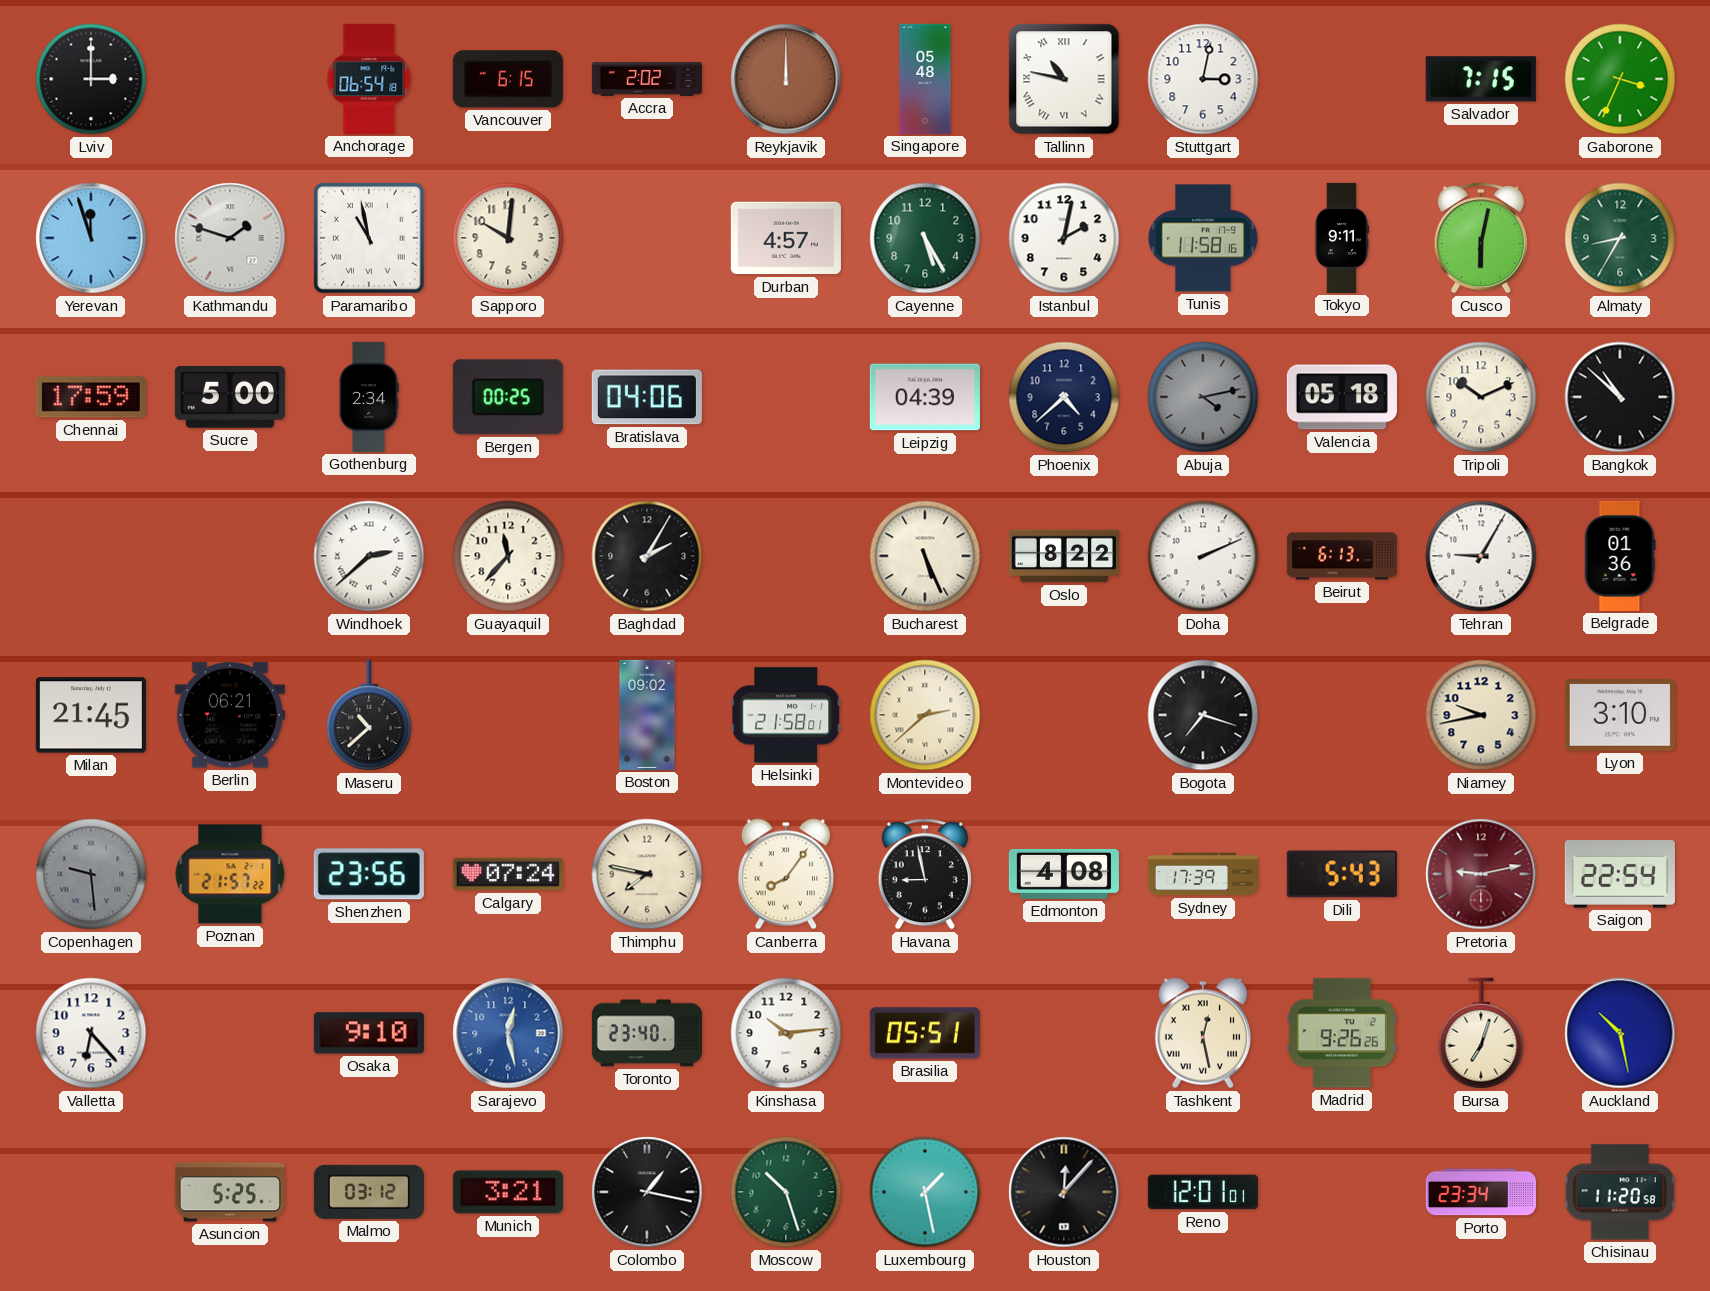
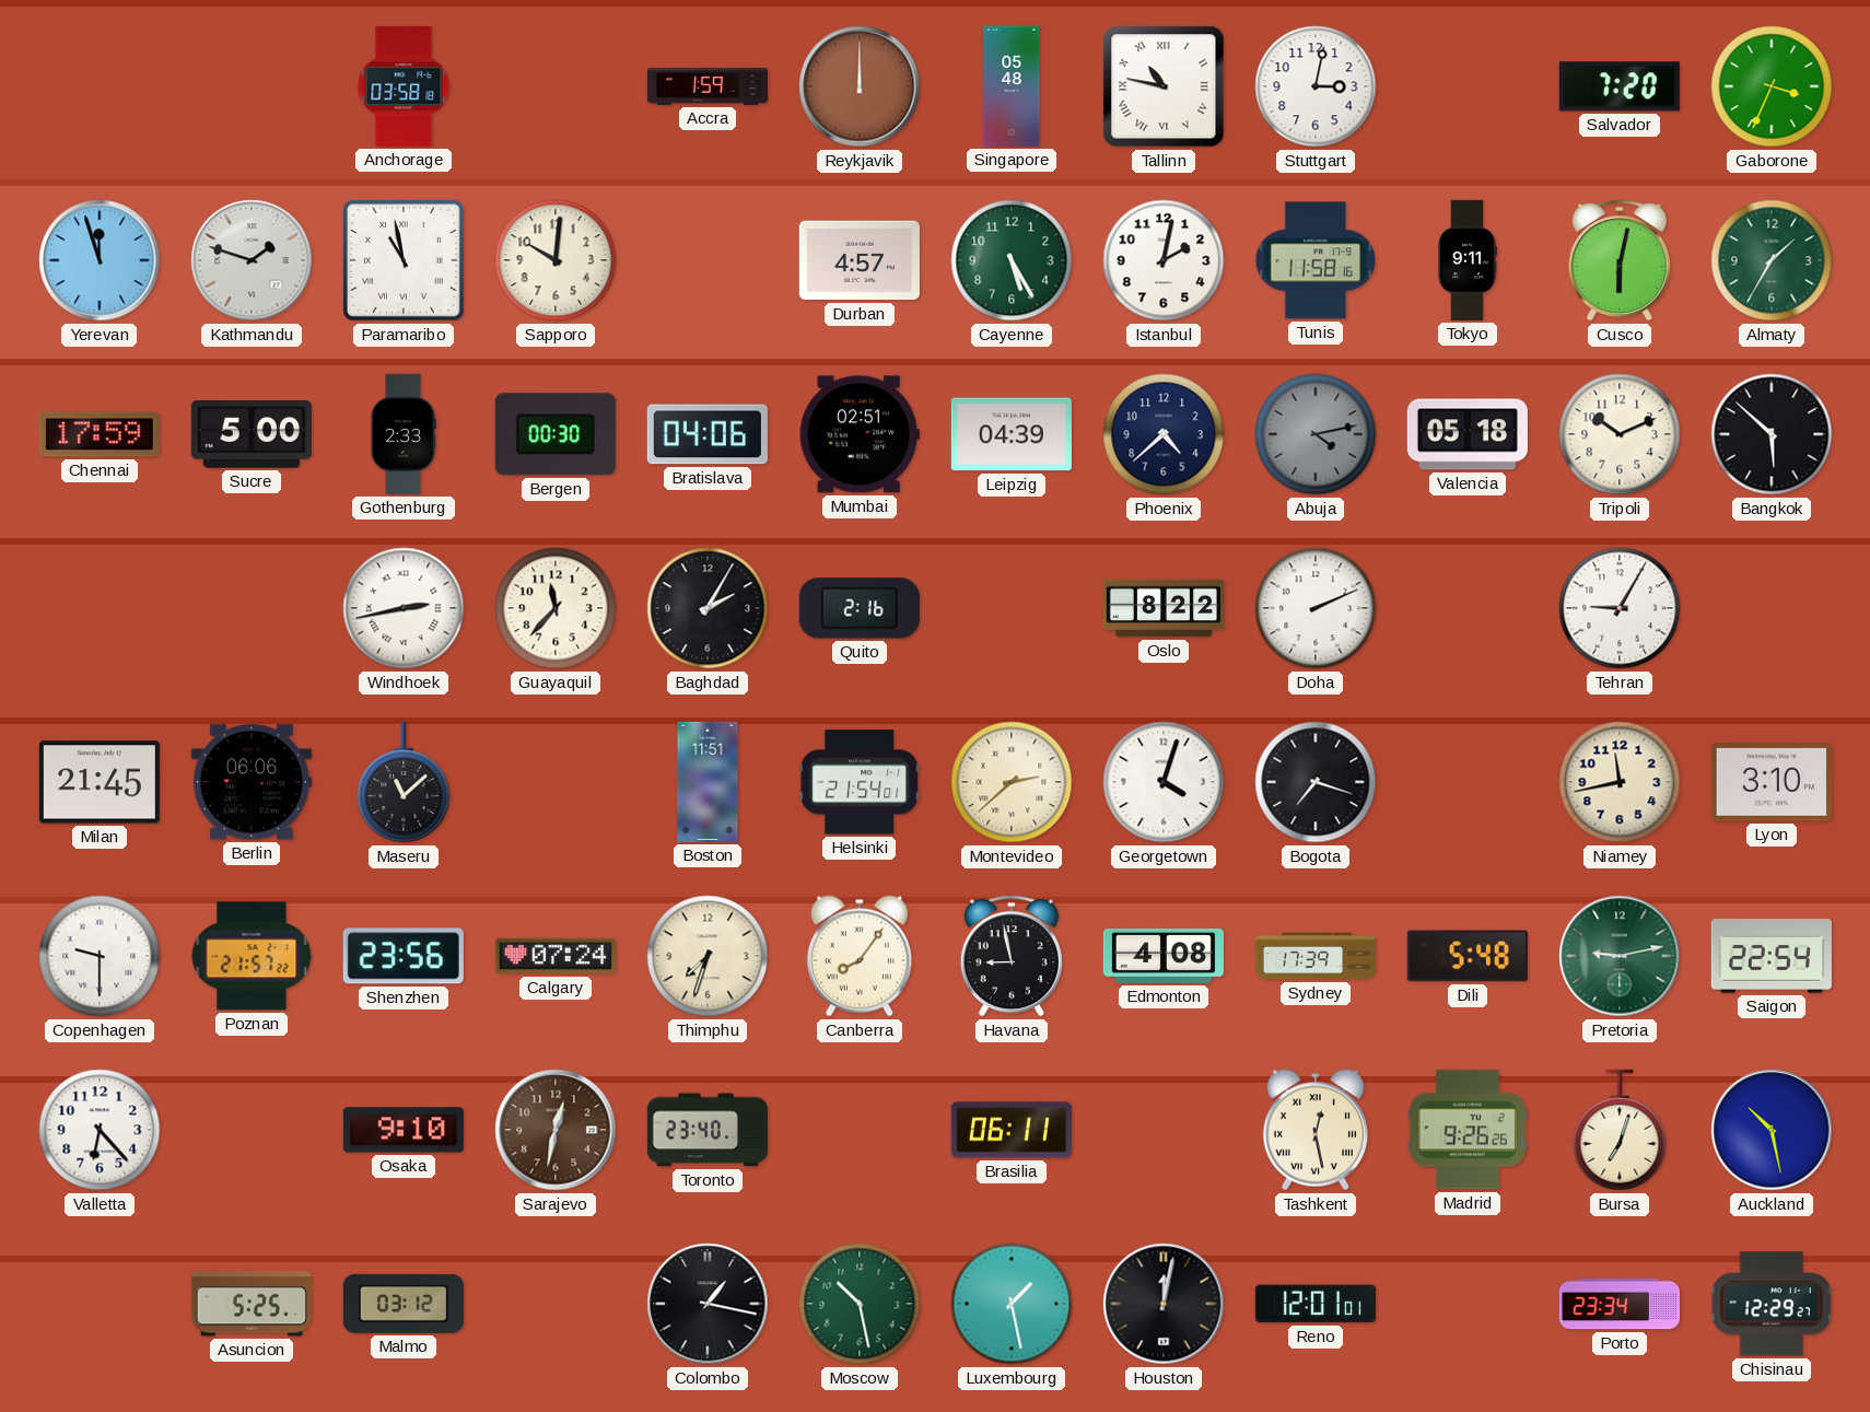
Lviv: 3:00 -> none (91, 79)
Anchorage: 06:54 -> 03:58 (404, 86)
Vancouver: 6:15 -> none (508, 79)
Accra: 2:02 -> 1:59 (708, 87)
Salvador: 7:15 -> 7:20 (1620, 86)
Almaty: 8:35 -> 1:35 (1772, 260)
Gothenburg: 2:34 -> 2:33 (404, 434)
Bergen: 00:25 -> 00:30 (556, 434)
Mumbai: none -> 02:51 (860, 434)
Bangkok: 10:52 -> 5:52 (1772, 434)
Windhoek: 2:38 -> 2:43 (404, 608)
Quito: none -> 2:16 (860, 608)
Bucharest: 5:26 -> none (925, 556)
Beirut: 6:13 -> none (1342, 556)
Belgrade: 01:36 -> none (1620, 556)
Berlin: 06:21 -> 06:06 (252, 782)
Maseru: 10:38 -> 11:08 (404, 782)
Boston: 09:02 -> 11:51 (708, 782)
Helsinki: 21:58 -> 21:54 (860, 782)
Georgetown: none -> 4:03 (1164, 782)
Niamey: 9:43 -> 11:43 (1620, 782)
Copenhagen: 9:29 -> 9:30 (100, 956)
Copenhagen dial: grey -> white (100, 956)
Thimphu: 7:47 -> 7:33 (708, 956)
Dili: 5:43 -> 5:48 (1468, 956)
Pretoria dial: burgundy -> green (1620, 956)
Sarajevo: 12:28 -> 12:32 (556, 1130)
Sarajevo dial: blue -> brown (556, 1130)
Kinshasa: 10:14 -> none (786, 1033)
Brasilia: 05:51 -> 06:11 (1012, 1130)
Munich: 3:21 -> none (508, 1192)
Moscow: 10:27 -> 10:28 (860, 1304)
Houston: 12:07 -> 12:02 (1164, 1304)
Chisinau: 11:20 -> 12:29 (1772, 1304)
